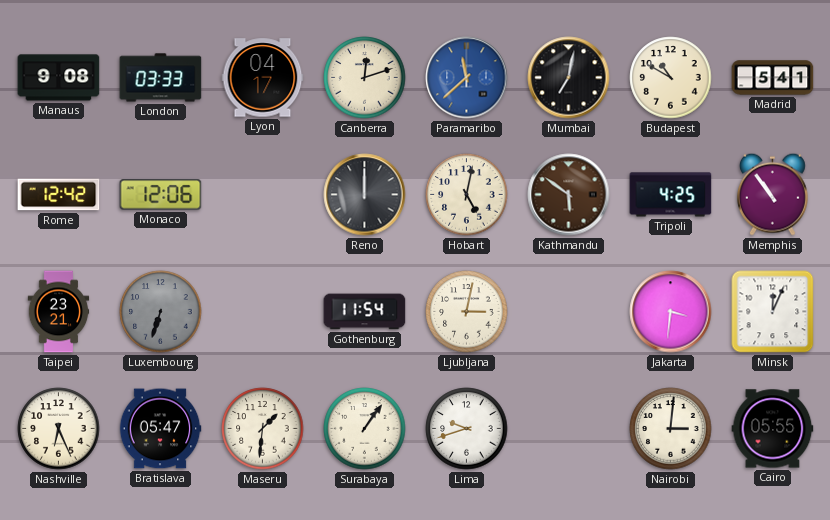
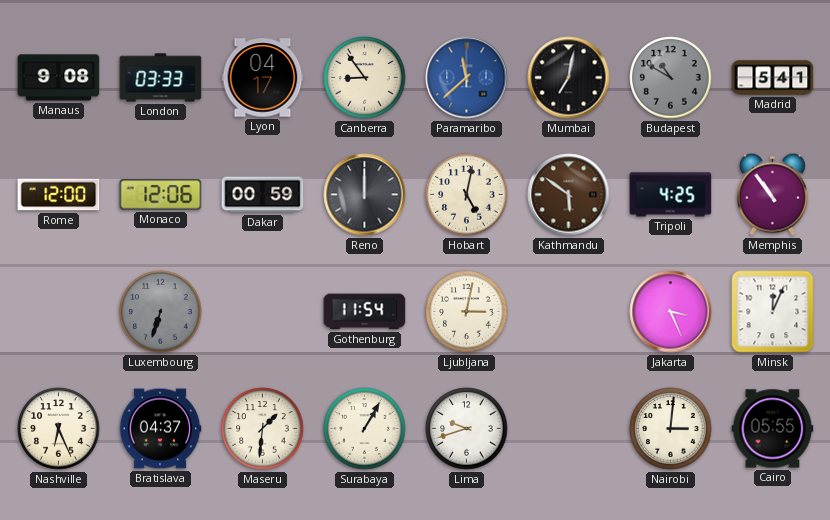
Canberra: 12:12 -> 8:54 (365, 78)
Budapest dial: cream -> grey (671, 78)
Rome: 12:42 -> 12:00 (59, 195)
Dakar: none -> 00:59 (263, 195)
Taipei: 23:21 -> none (59, 312)
Jakarta: 3:31 -> 3:26 (671, 312)
Bratislava: 05:47 -> 04:37 (160, 429)
Surabaya: 1:06 -> 1:05 (365, 429)
